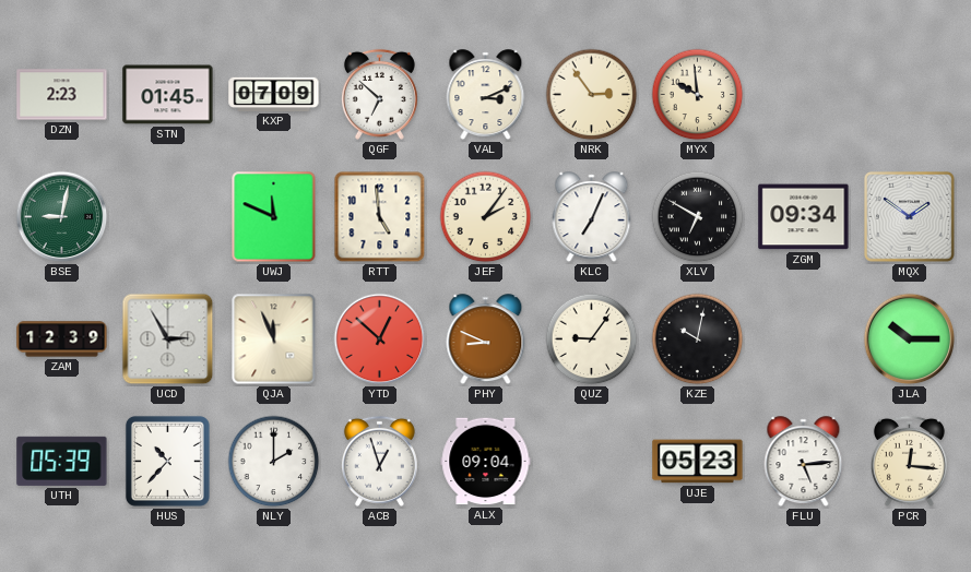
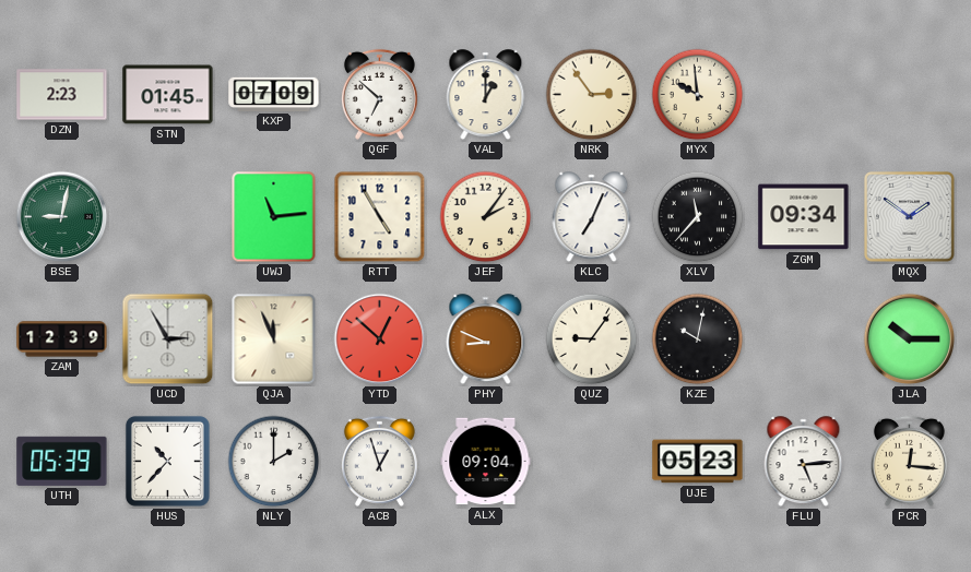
VAL: 3:11 -> 1:00 (486, 95)
UWJ: 11:49 -> 11:14 (274, 217)
RTT: 4:59 -> 4:55 (380, 217)
XLV: 6:50 -> 11:37 (698, 217)
